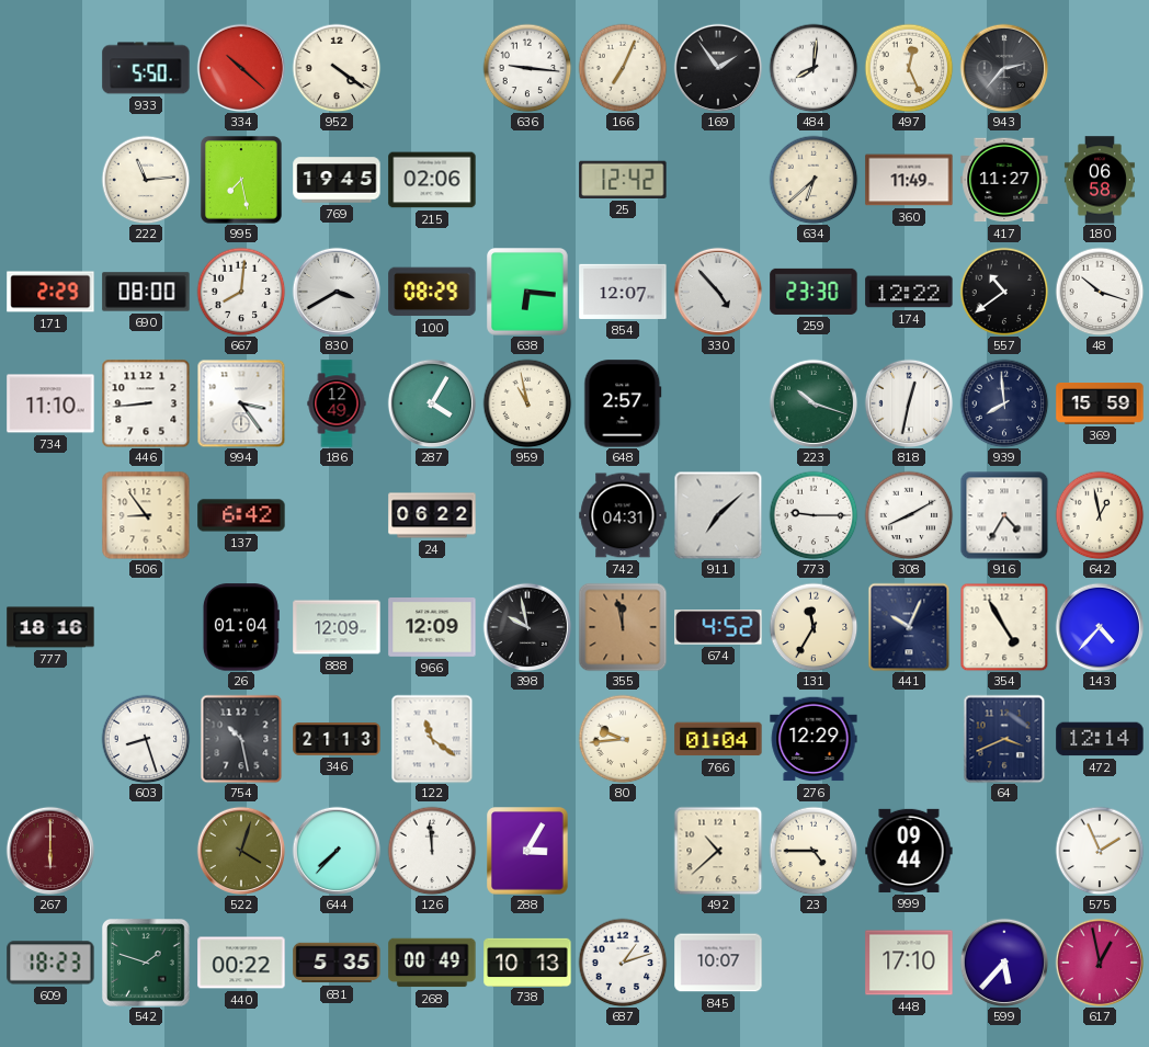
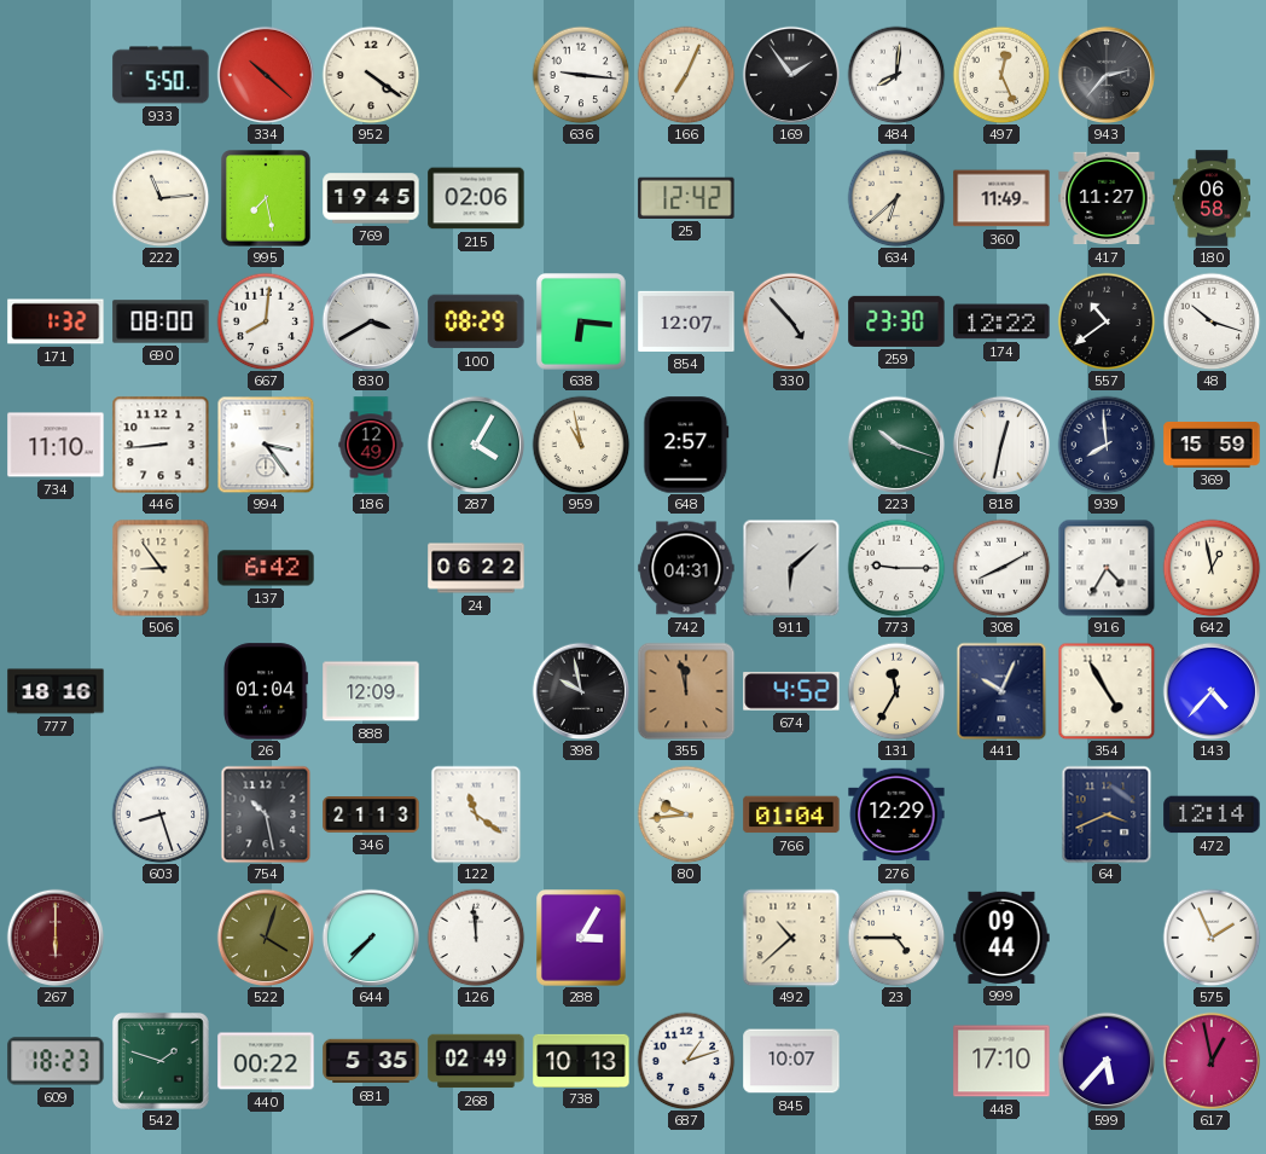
171: 2:29 -> 1:32 (56, 321)
911: 7:08 -> 6:08 (791, 568)
966: 12:09 -> none (432, 628)
268: 00:49 -> 02:49 (476, 1061)
